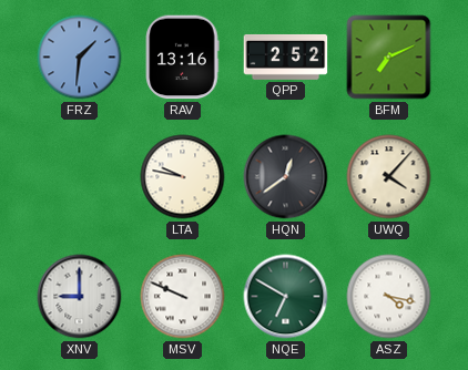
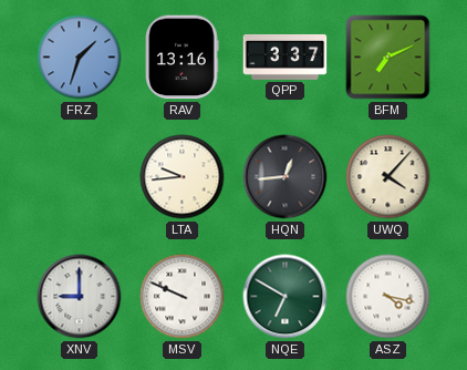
FRZ: 1:31 -> 1:33 (80, 58)
QPP: 2:52 -> 3:37 (286, 56)
LTA: 9:47 -> 9:44 (183, 177)
HQN: 12:39 -> 12:44 (286, 177)
